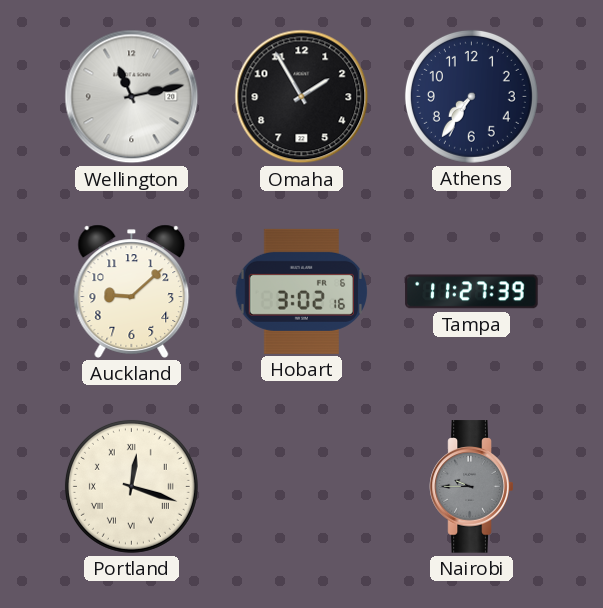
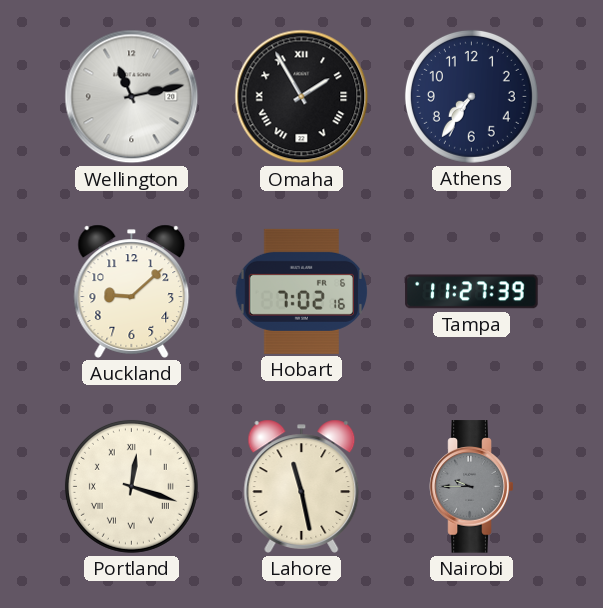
Omaha numerals: Arabic -> Roman (302, 97)
Hobart: 3:02 -> 7:02 (301, 291)
Lahore: none -> 11:28 (302, 486)
